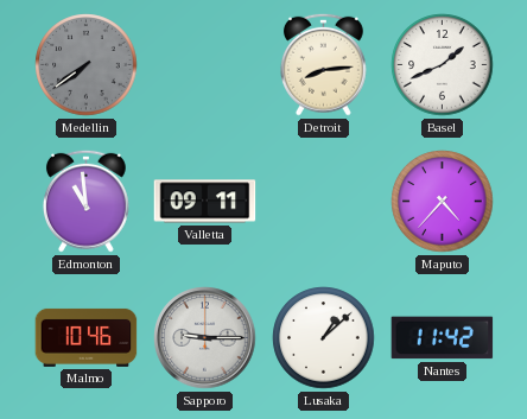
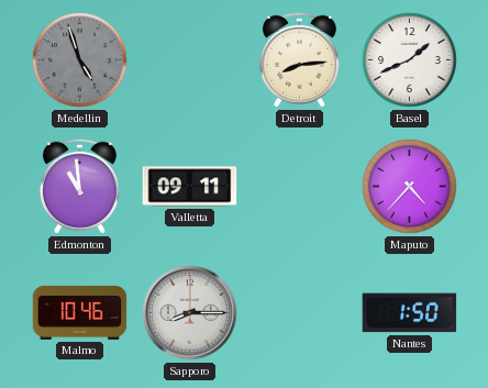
Medellin: 7:39 -> 4:57 (80, 60)
Sapporo: 9:15 -> 8:15 (190, 313)
Lusaka: 1:08 -> none (324, 338)
Nantes: 11:42 -> 1:50 (410, 313)
